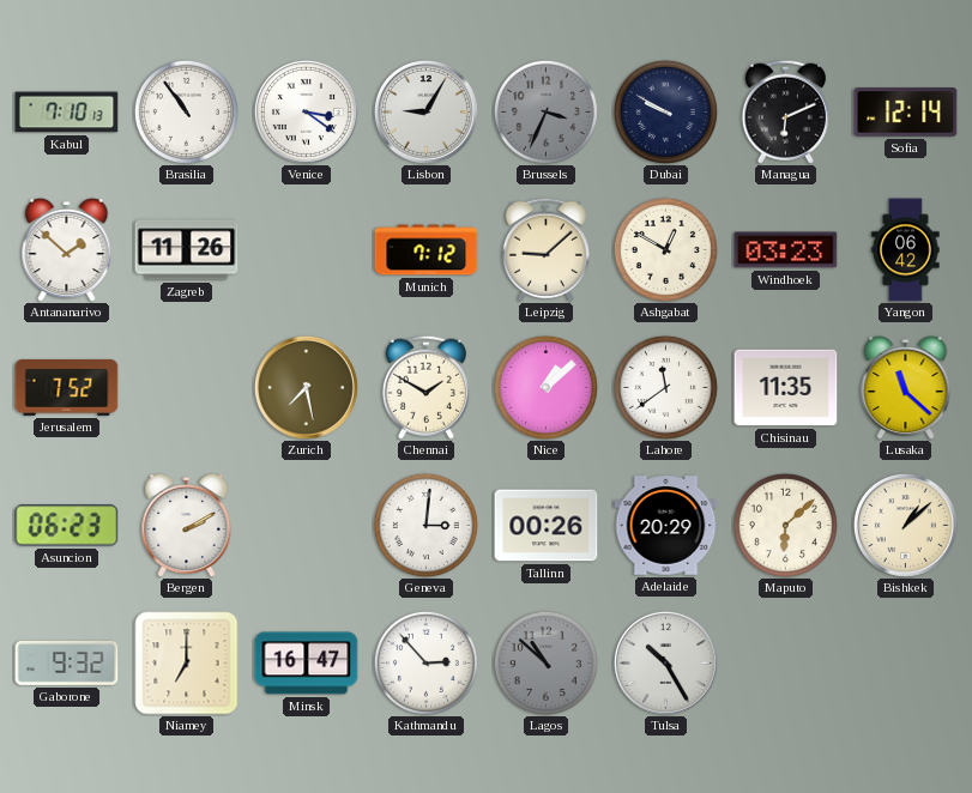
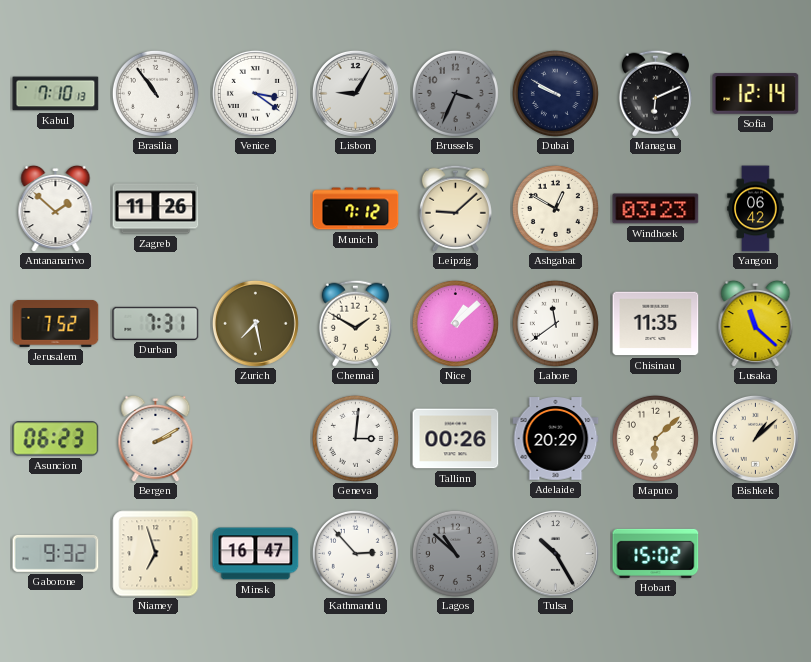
Durban: none -> 7:31 (156, 323)
Niamey: 7:00 -> 6:57 (156, 554)
Hobart: none -> 15:02 (656, 553)
